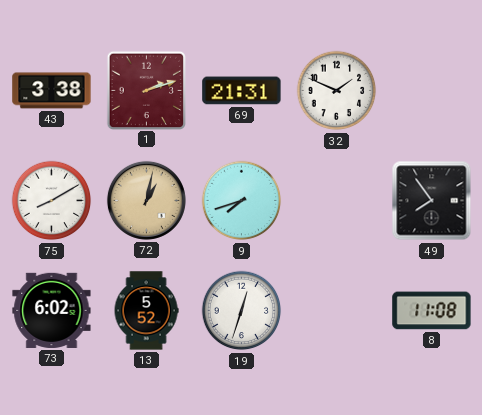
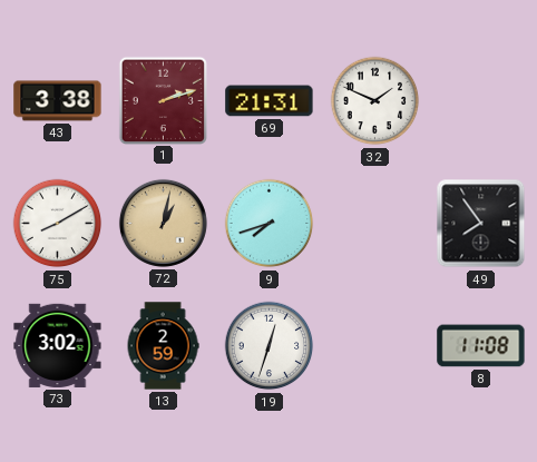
73: 6:02 -> 3:02 (58, 345)
13: 5:52 -> 2:59 (163, 346)
